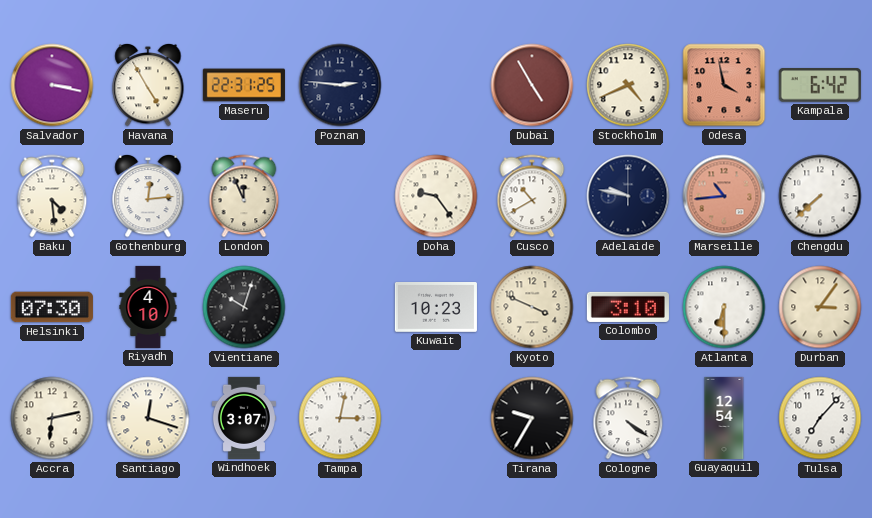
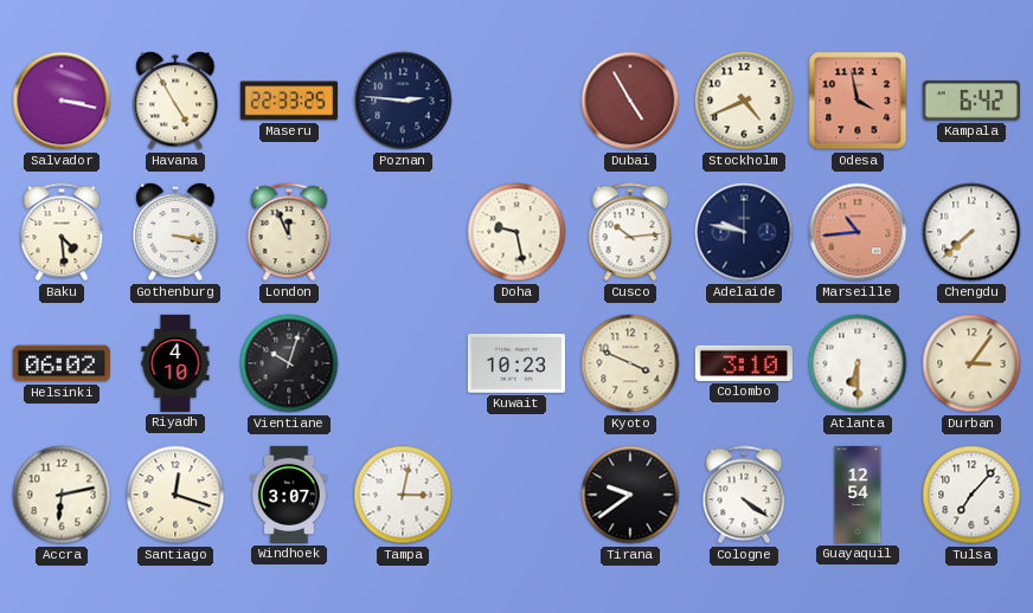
Maseru: 22:31 -> 22:33 (289, 101)
Gothenburg: 12:14 -> 3:17 (175, 232)
Doha: 9:24 -> 9:28 (516, 232)
Cusco: 10:40 -> 10:14 (630, 232)
Helsinki: 07:30 -> 06:02 (62, 363)
Tirana: 9:35 -> 9:39 (630, 495)
